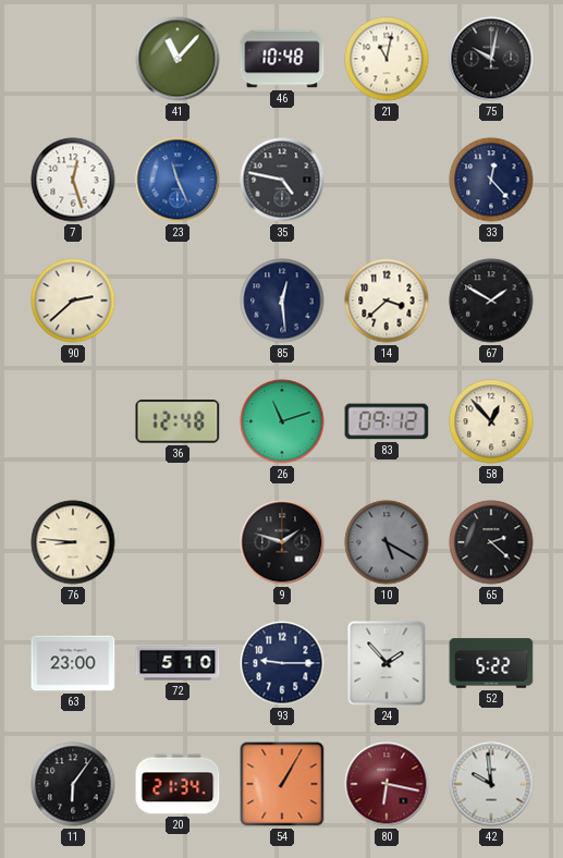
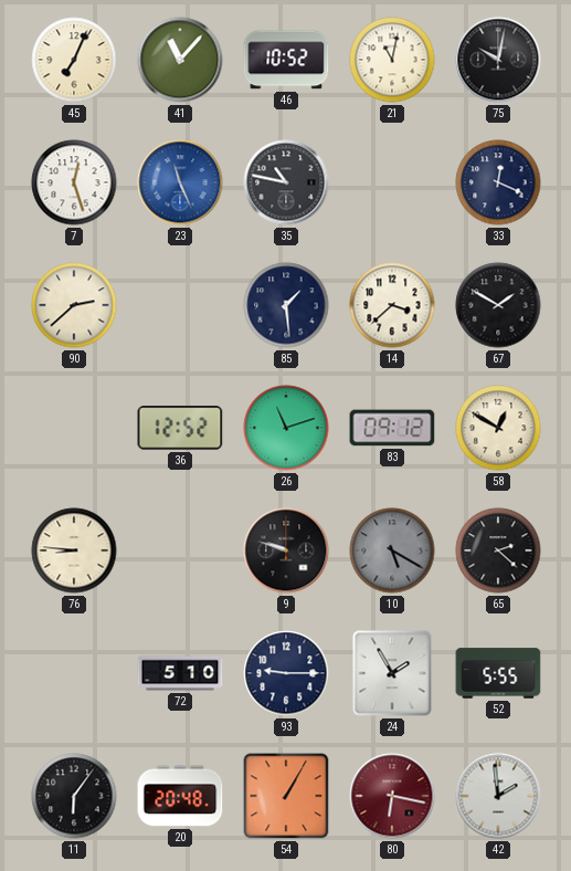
45: none -> 7:04 (74, 60)
46: 10:48 -> 10:52 (286, 60)
35: 4:47 -> 10:47 (286, 182)
33: 12:23 -> 12:19 (498, 182)
85: 12:29 -> 1:29 (286, 305)
36: 12:48 -> 12:52 (180, 428)
58: 12:53 -> 12:50 (498, 428)
9: 1:48 -> 9:48 (286, 550)
63: 23:00 -> none (73, 663)
24: 1:53 -> 1:55 (392, 673)
52: 5:22 -> 5:55 (498, 673)
20: 21:34 -> 20:48 (180, 796)
42: 9:59 -> 1:59 (498, 796)
